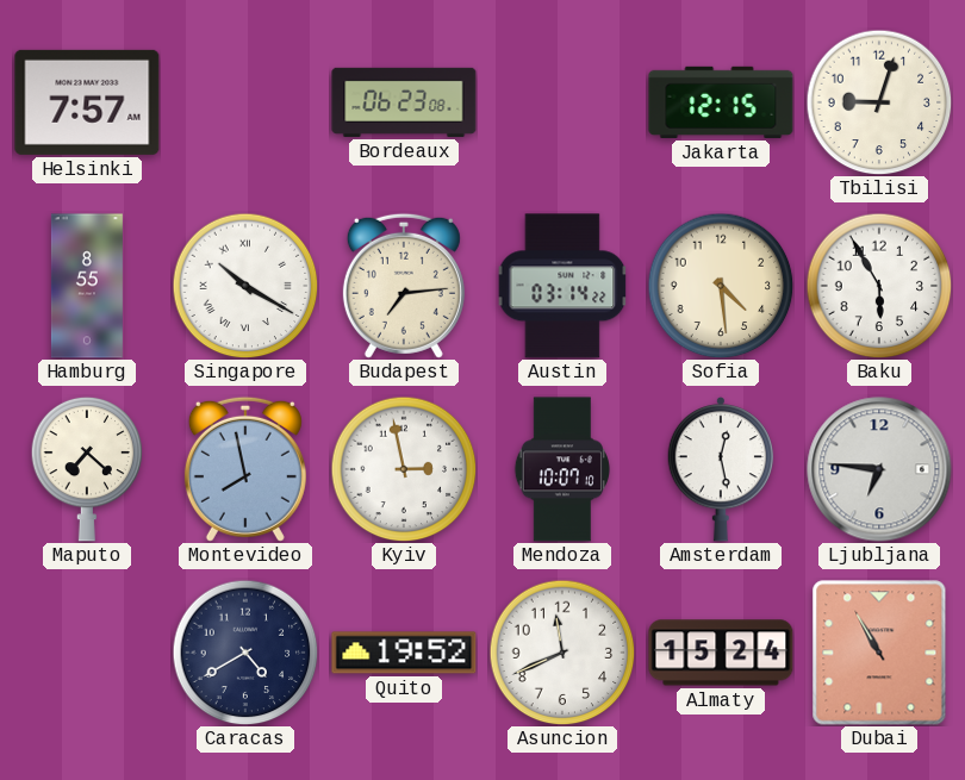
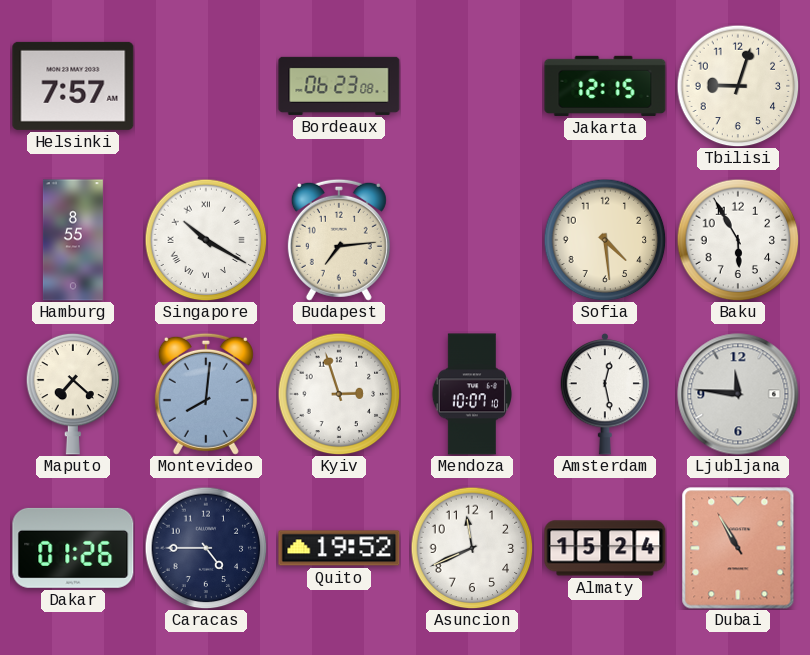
Austin: 03:14 -> none (562, 286)
Montevideo: 7:58 -> 8:01 (206, 394)
Kyiv: 2:58 -> 2:57 (339, 394)
Ljubljana: 6:46 -> 11:46 (738, 394)
Dakar: none -> 01:26 (73, 548)
Caracas: 4:40 -> 4:45 (206, 548)
